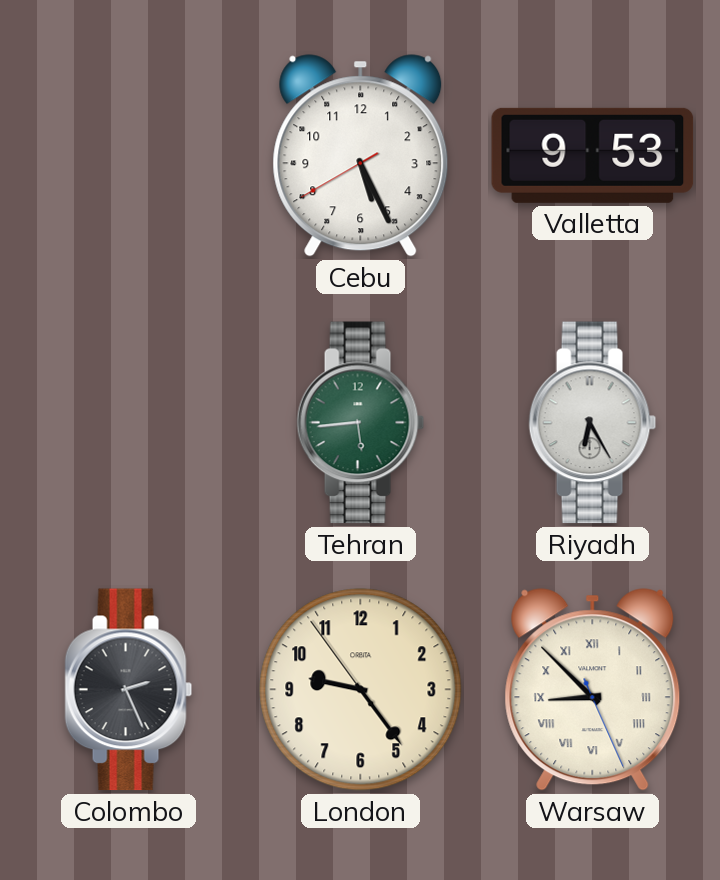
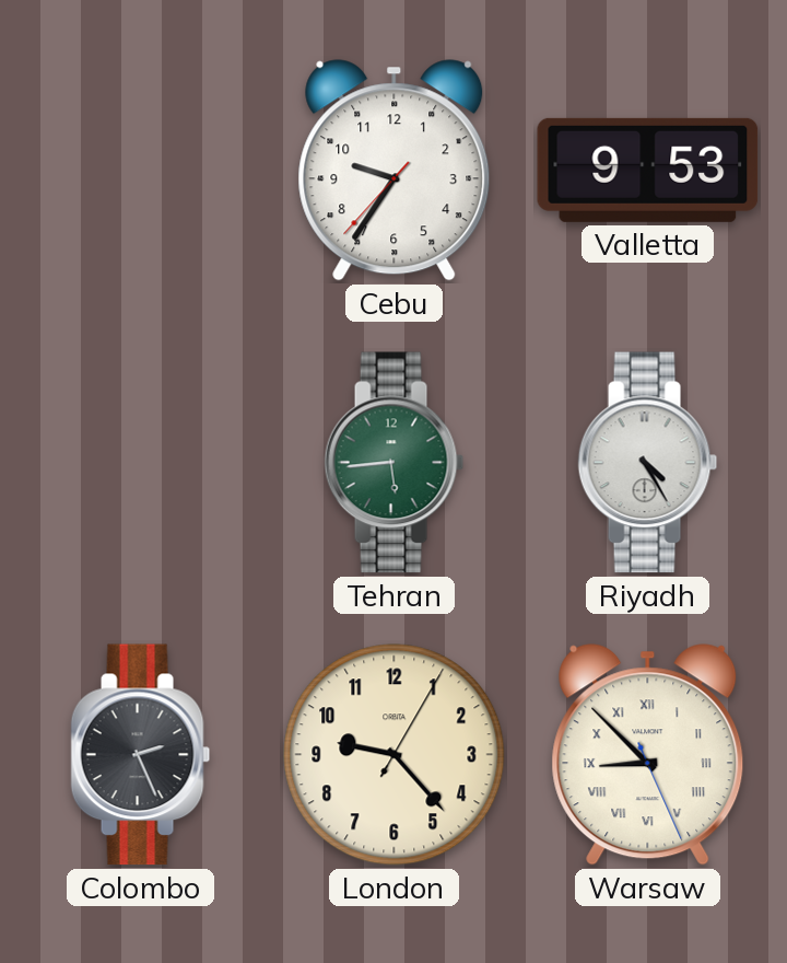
Cebu: 5:25 -> 9:35 (395, 171)
Riyadh: 6:25 -> 4:25 (648, 463)
London: 9:23:54 -> 9:23:05 (395, 755)
